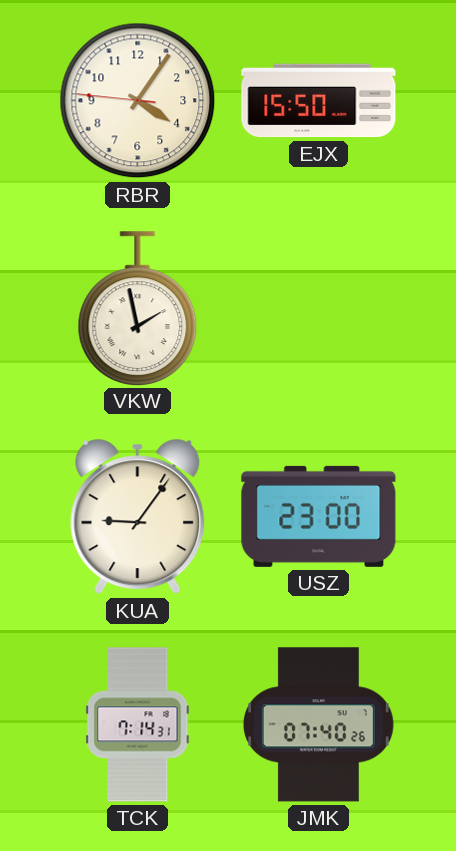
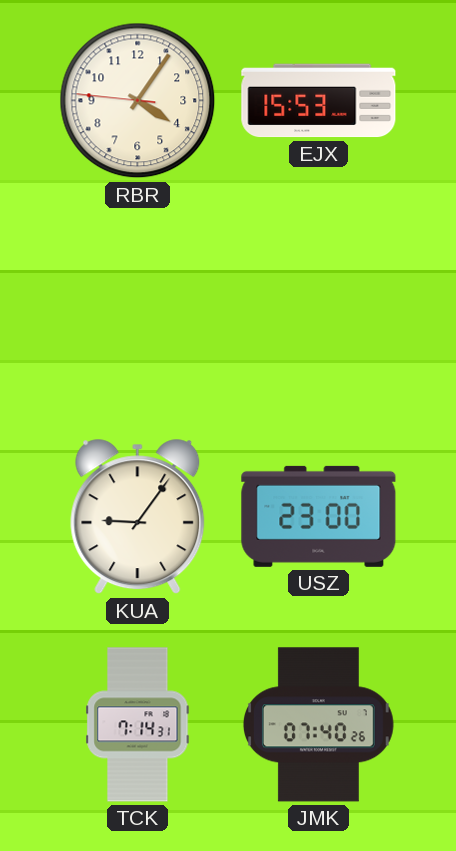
EJX: 15:50 -> 15:53 (319, 101)
VKW: 1:58 -> none (138, 308)
